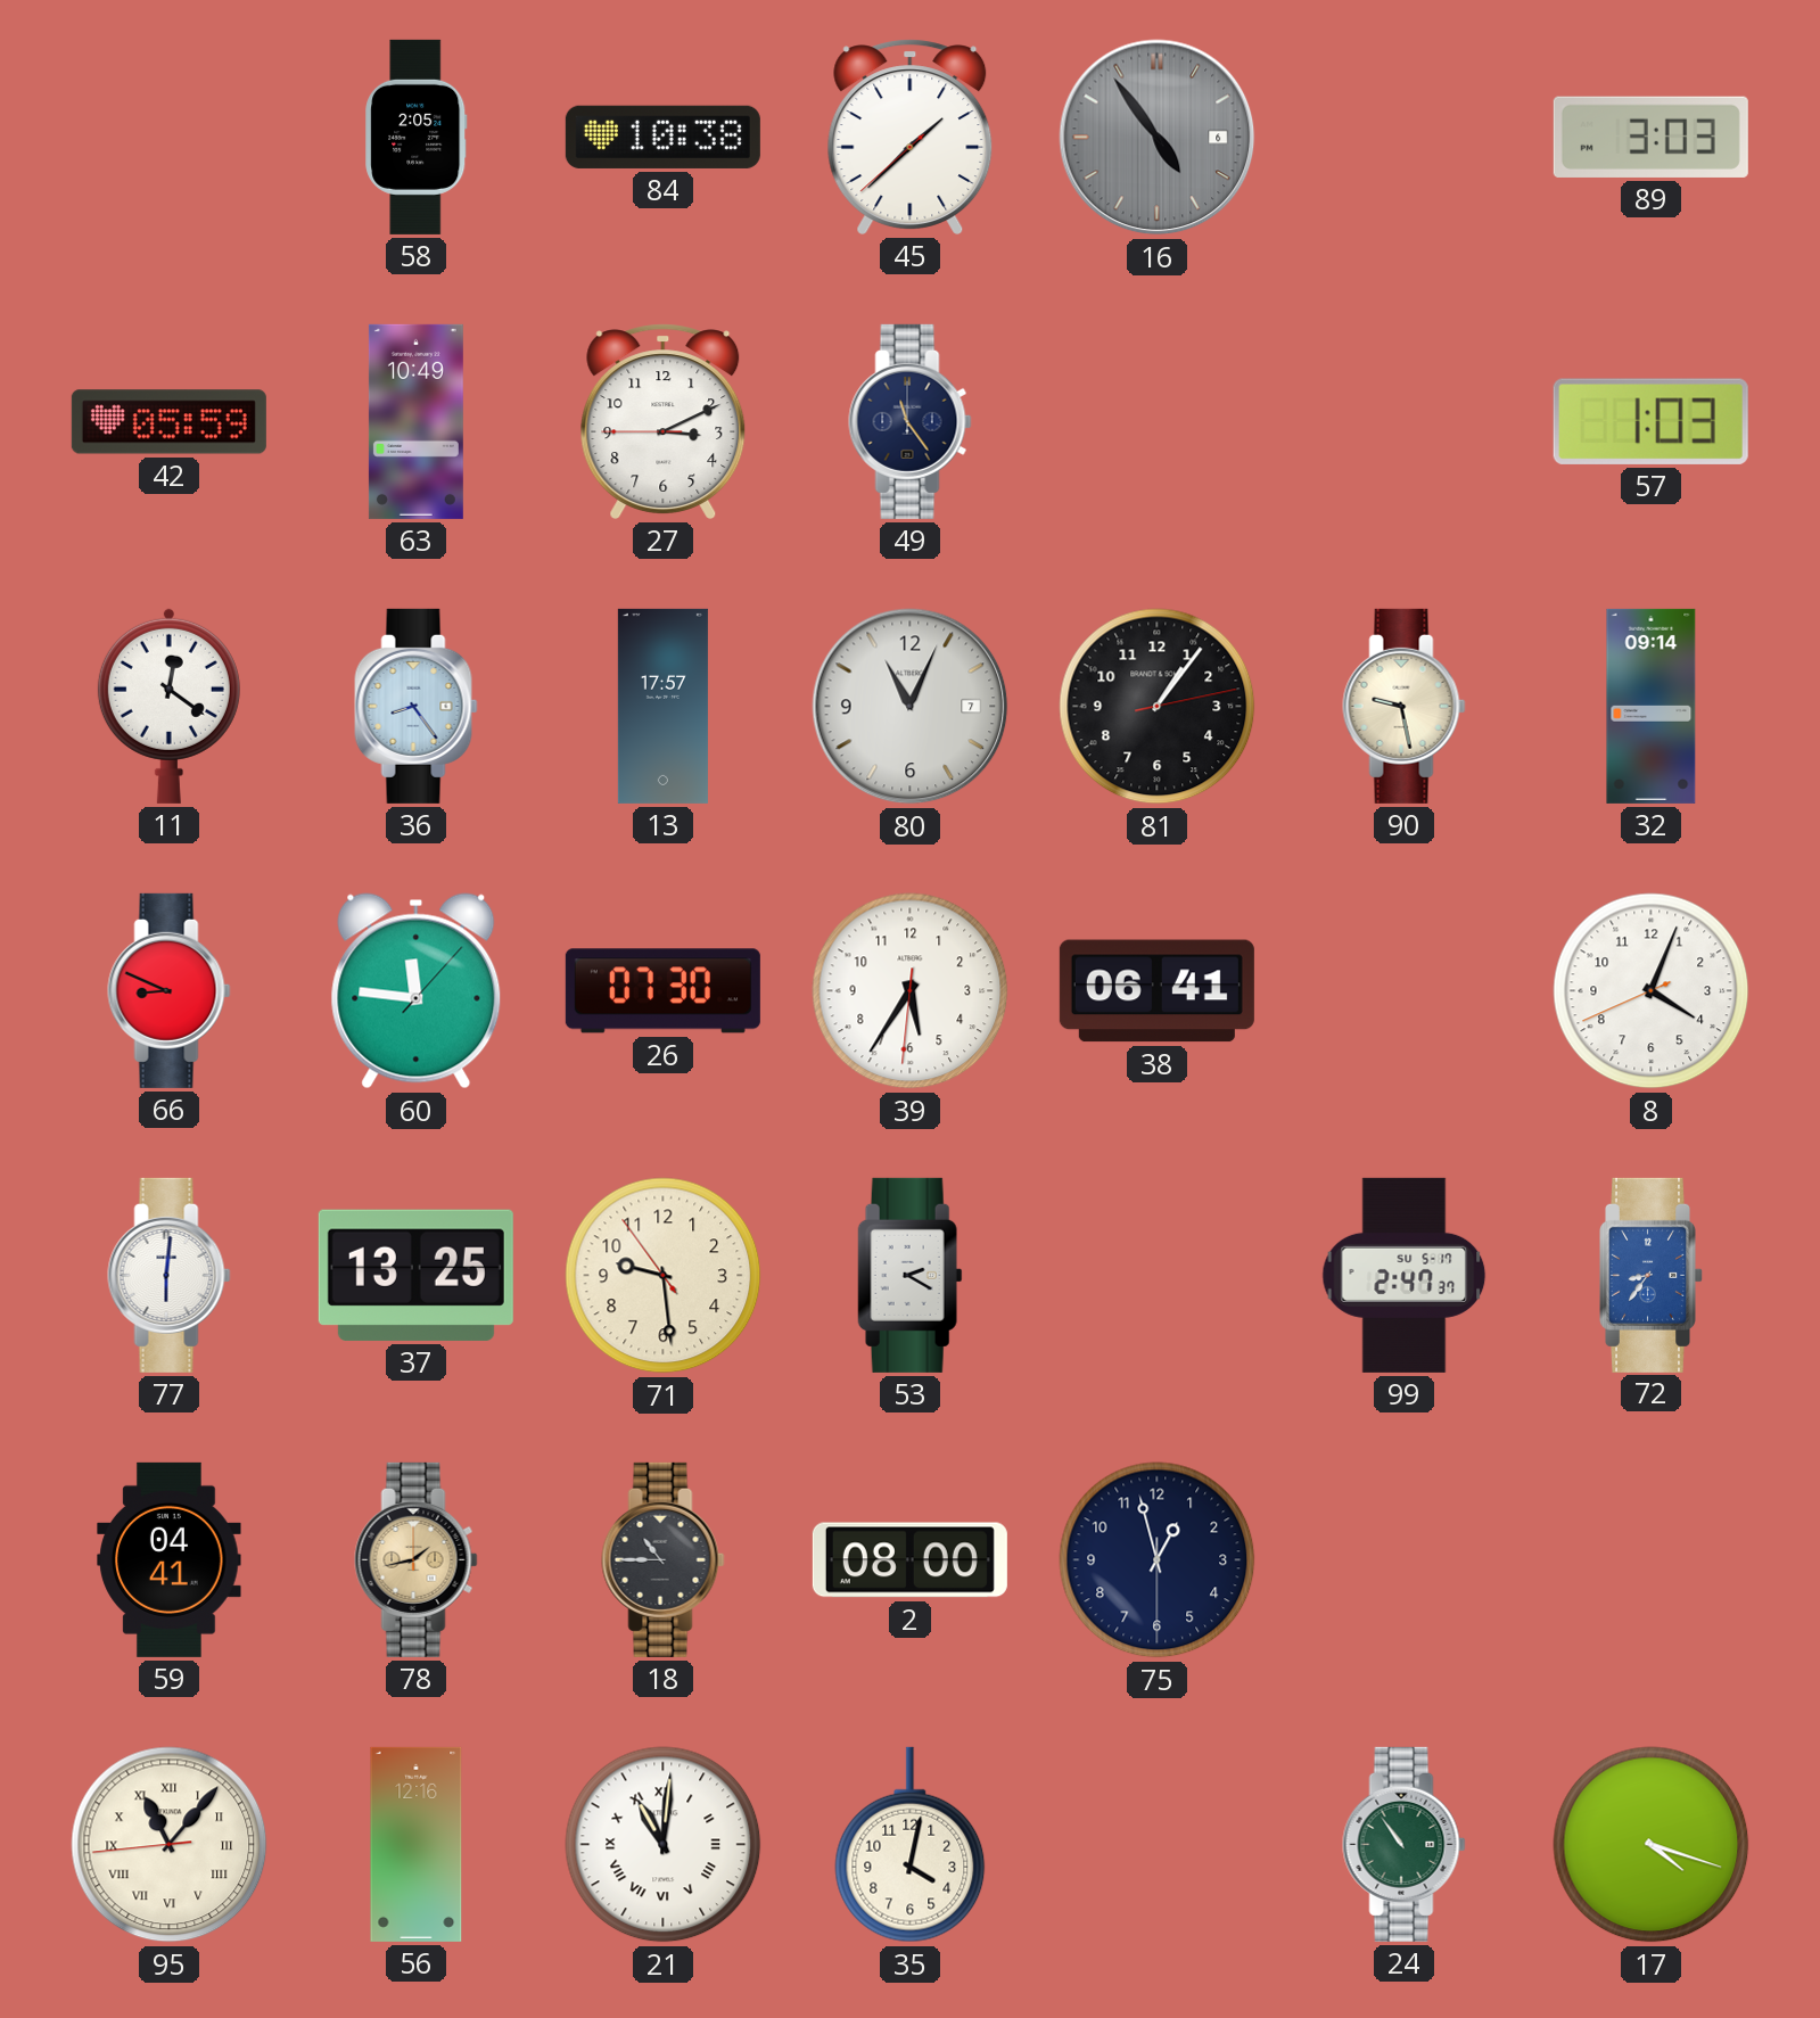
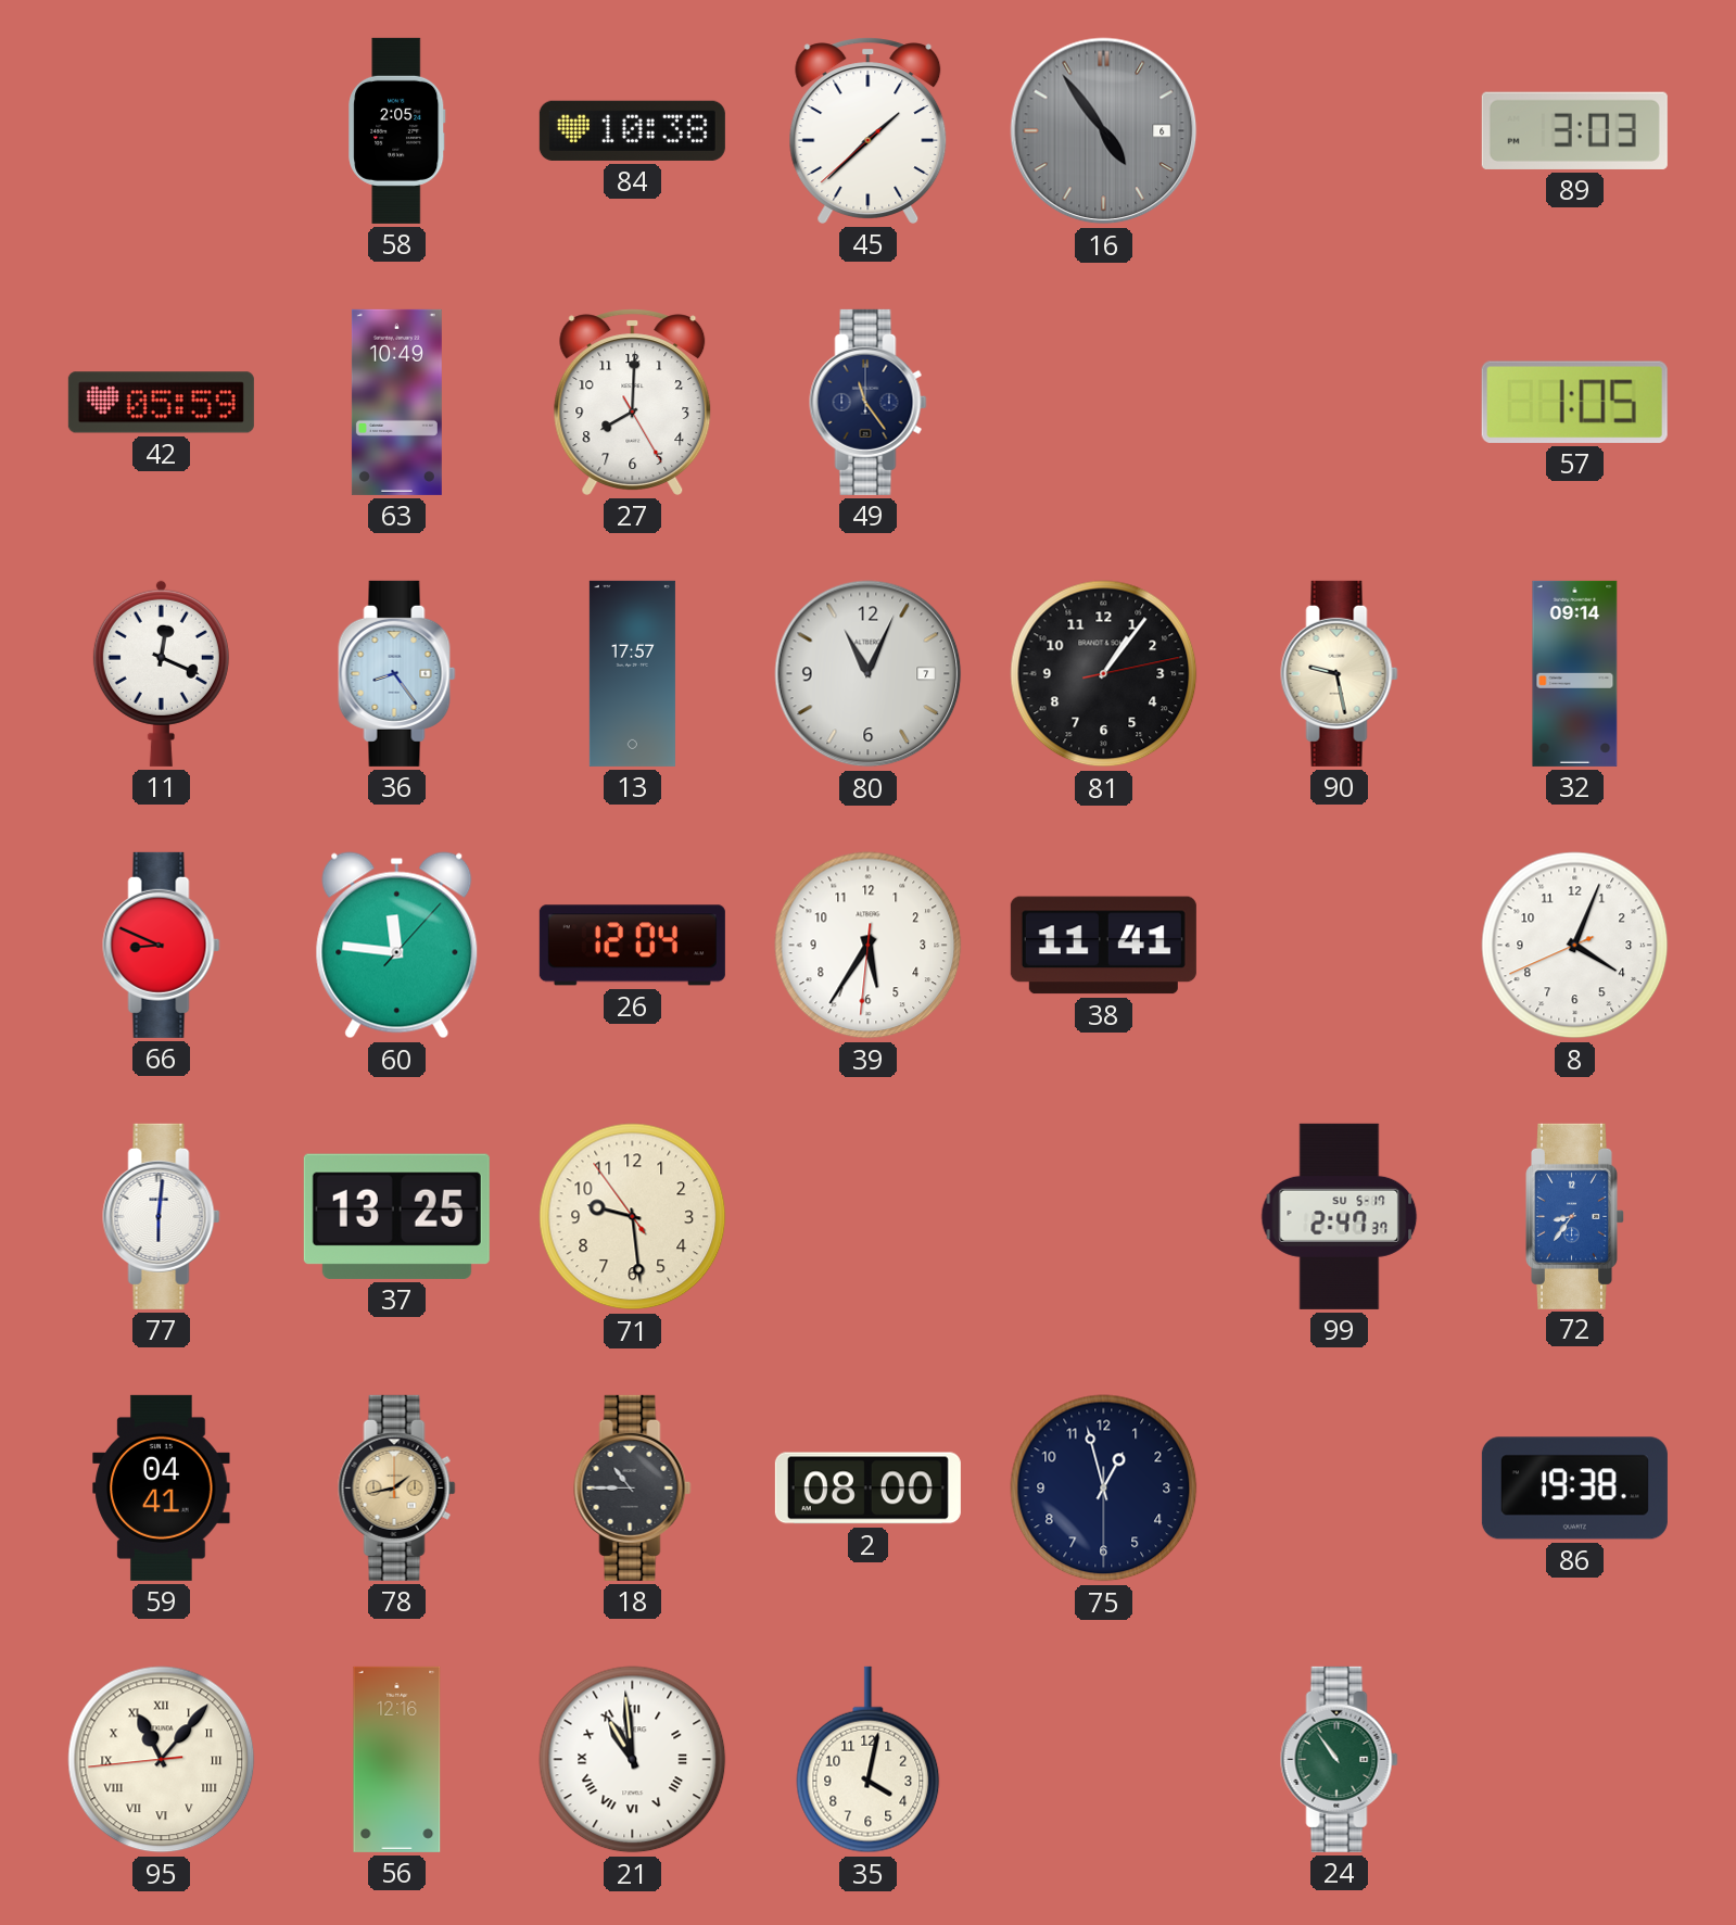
27: 3:10 -> 8:00 (633, 402)
57: 1:03 -> 1:05 (1574, 402)
11: 12:21 -> 12:19 (161, 673)
26: 07:30 -> 12:04 (632, 946)
38: 06:41 -> 11:41 (1103, 946)
53: 2:20 -> none (911, 1275)
86: none -> 19:38 (1574, 1489)
21: 11:01 -> 10:59 (633, 1760)
17: 4:18 -> none (1652, 1845)
